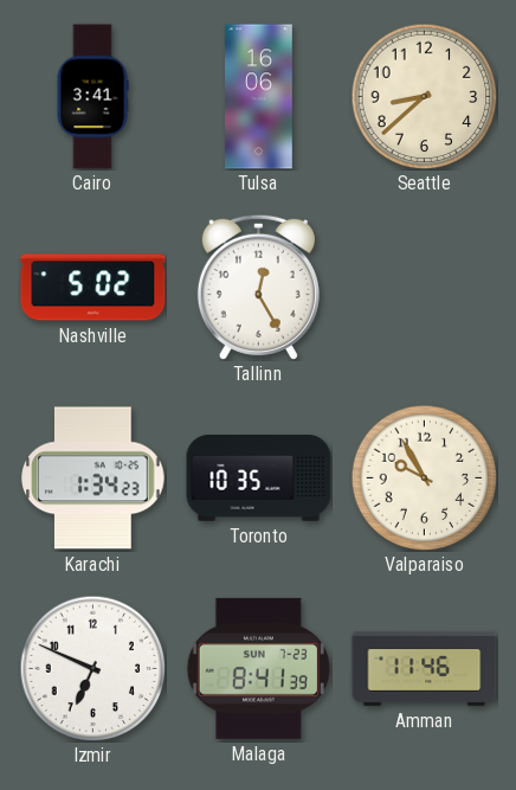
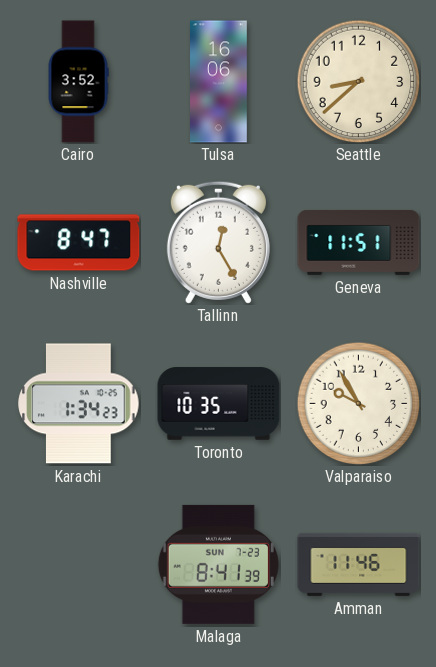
Cairo: 3:41 -> 3:52 (78, 82)
Nashville: 5:02 -> 8:47 (79, 243)
Geneva: none -> 11:51 (359, 242)
Izmir: 6:49 -> none (92, 668)
